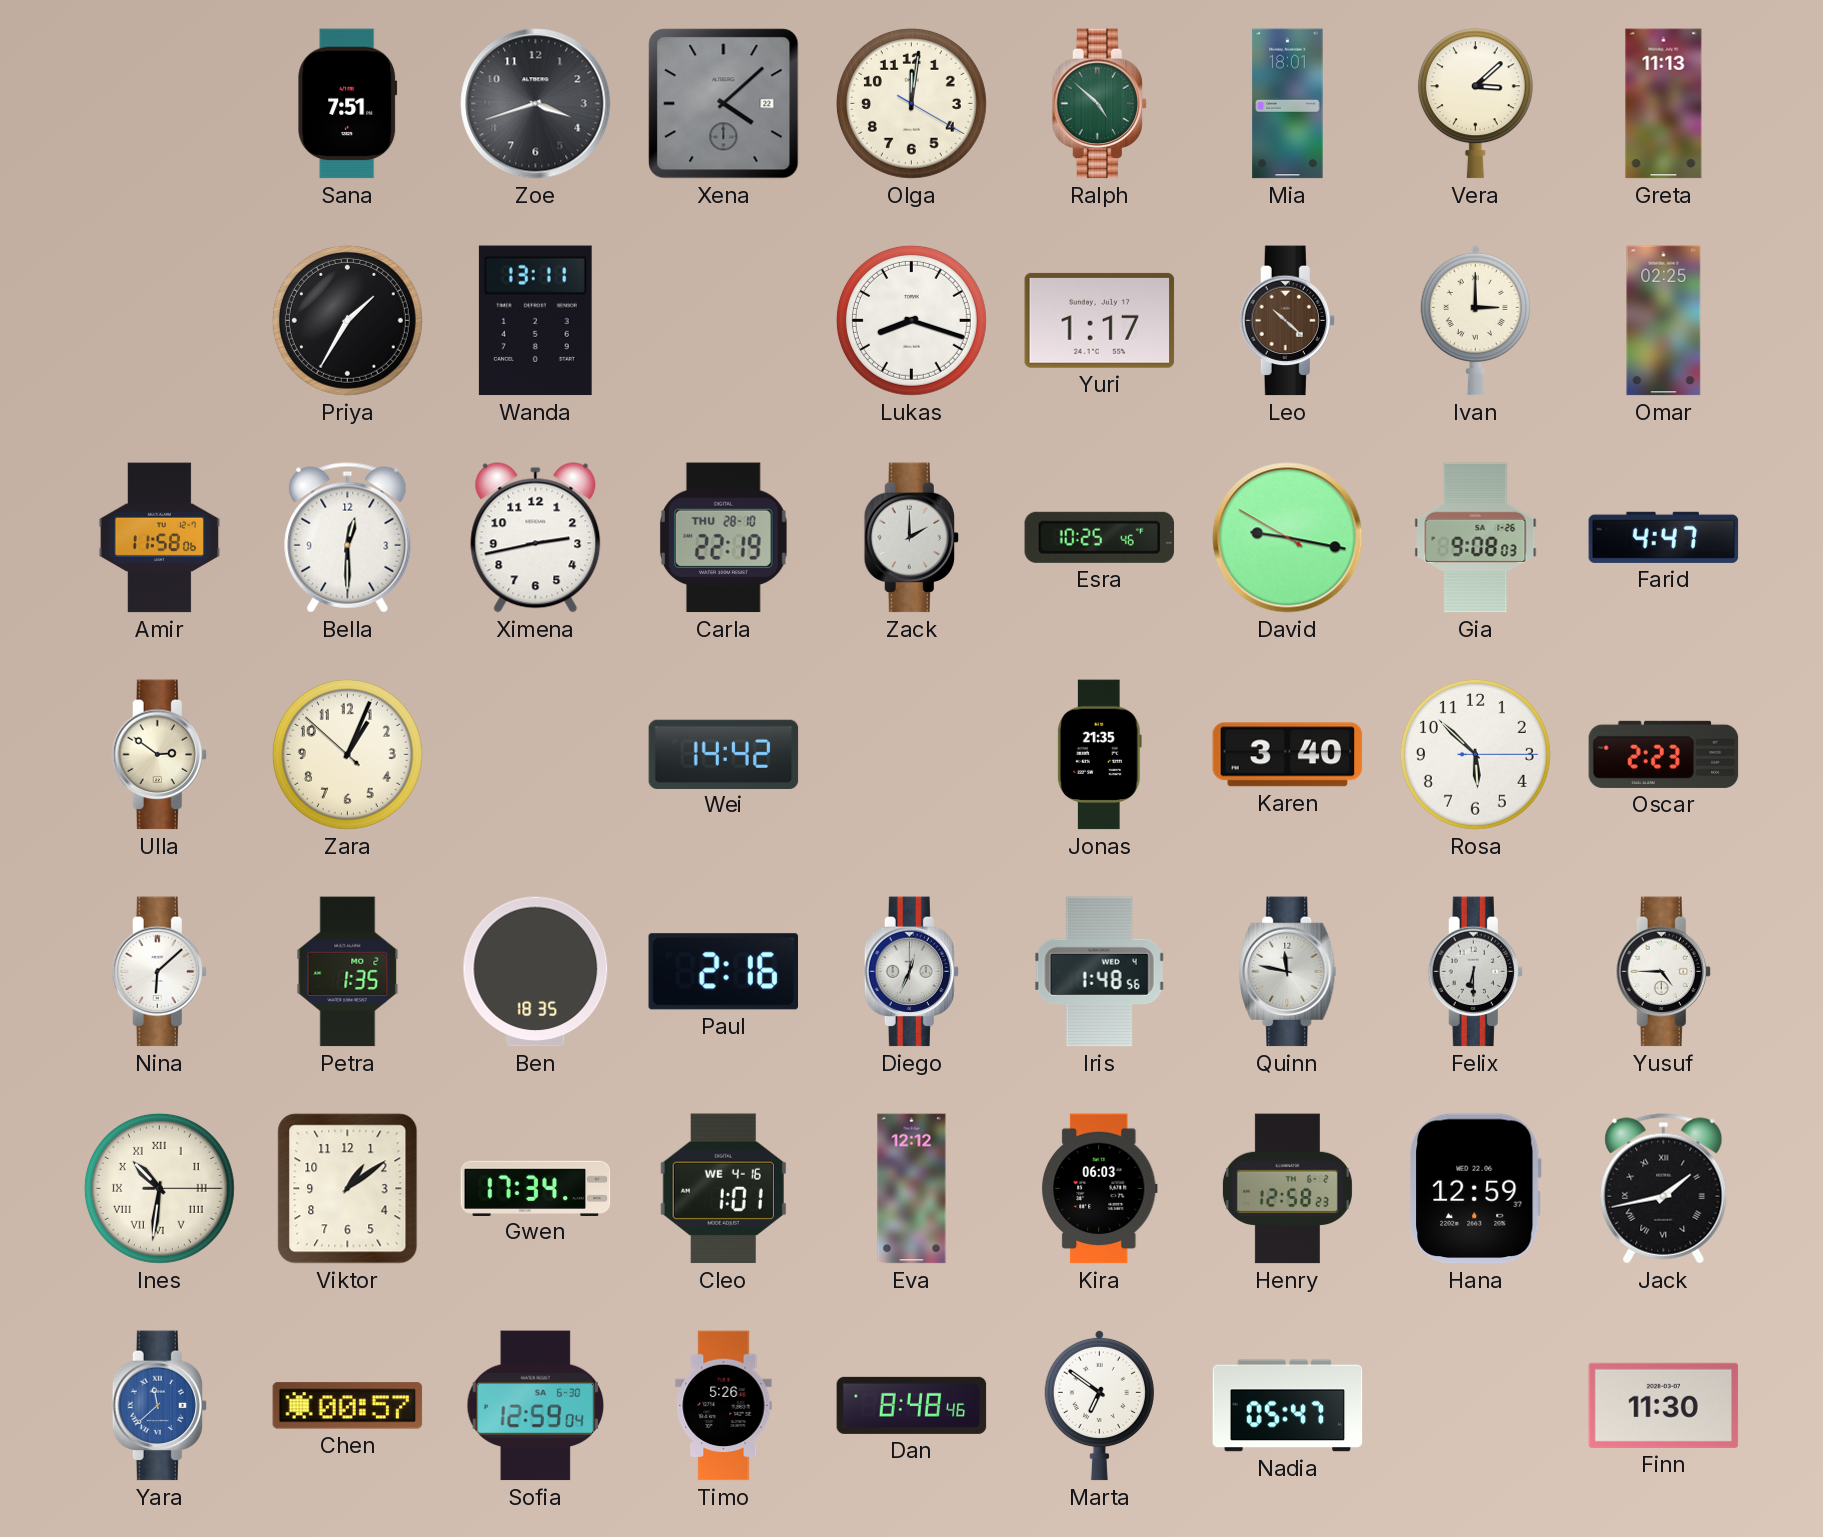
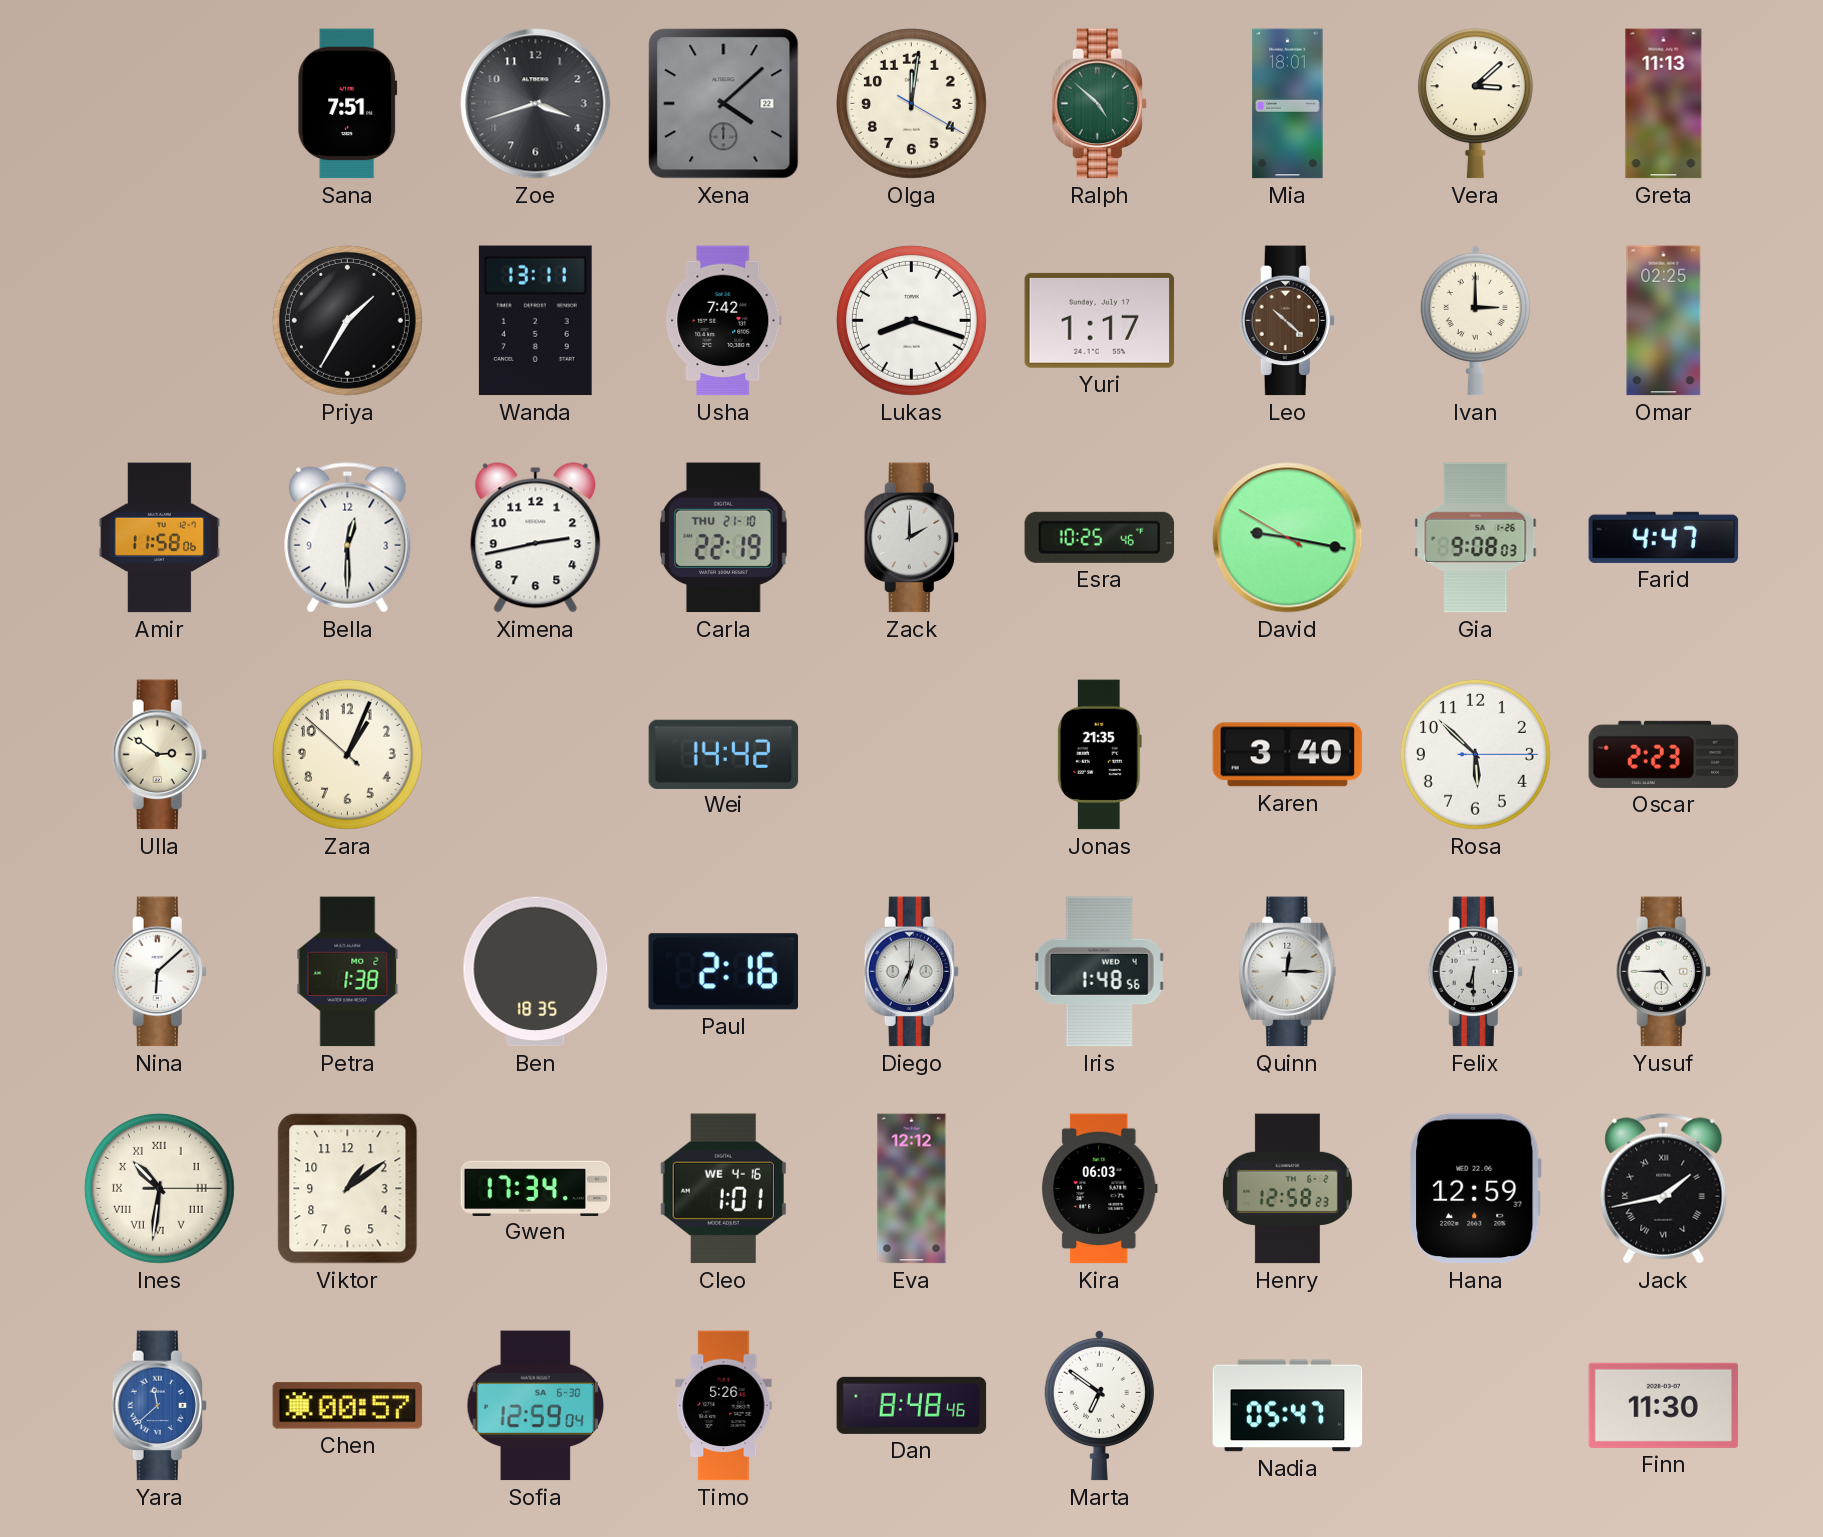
Usha: none -> 7:42 (724, 321)
Carla date: THU 28-10 -> THU 21-10 (723, 538)
Petra: 1:35 -> 1:38 (348, 972)
Quinn: 11:47 -> 12:15 (1288, 972)
